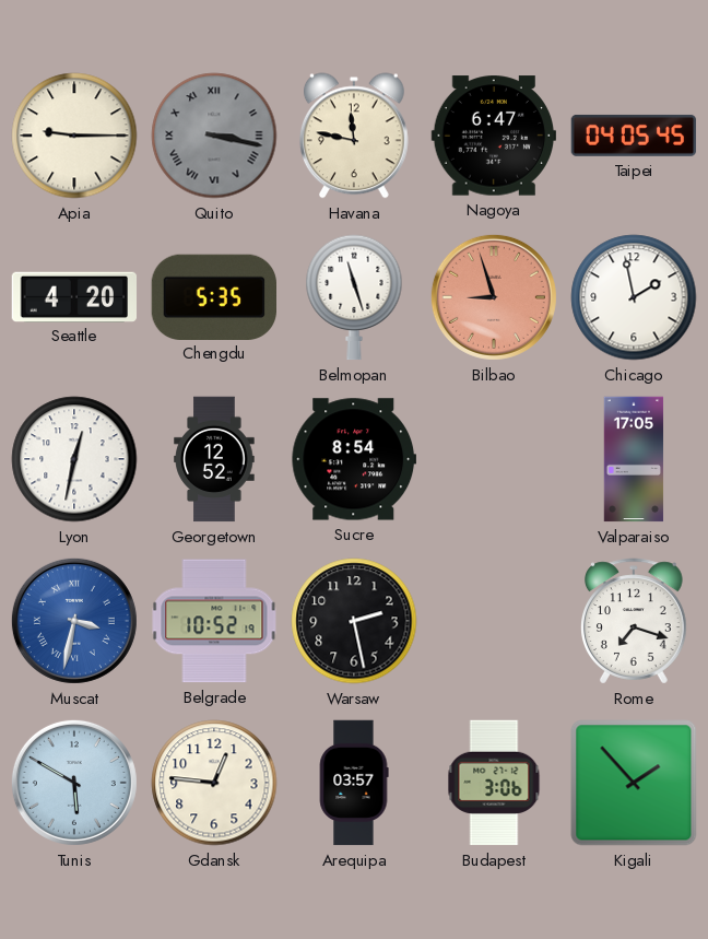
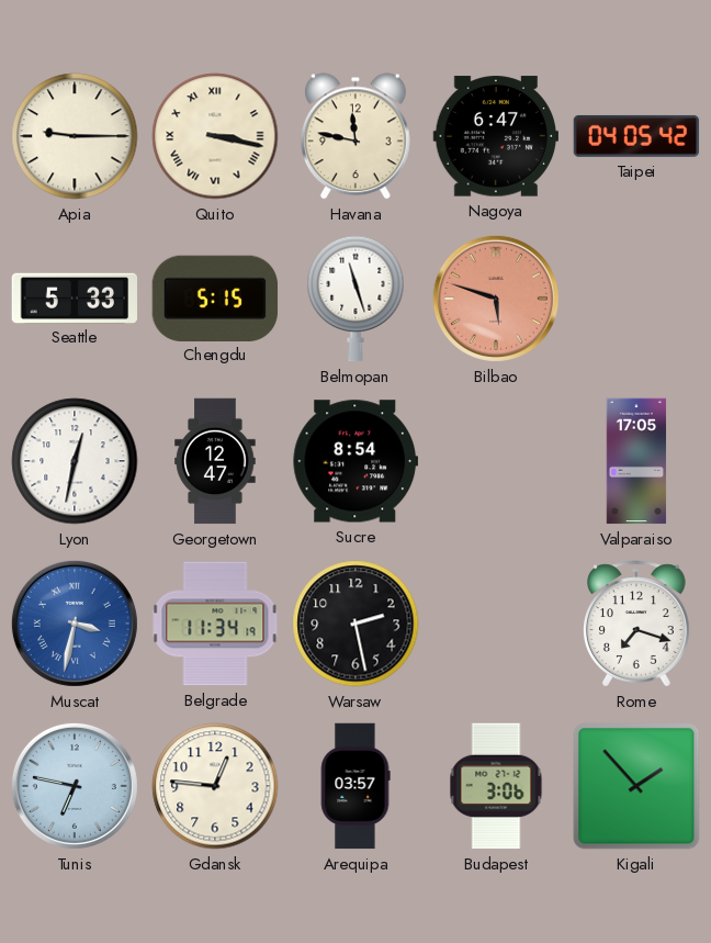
Quito dial: grey -> cream (215, 136)
Taipei: 04:05:45 -> 04:05:42 (636, 136)
Seattle: 4:20 -> 5:33 (75, 298)
Chengdu: 5:35 -> 5:15 (214, 298)
Bilbao: 8:57 -> 5:48 (496, 299)
Chicago: 1:58 -> none (634, 297)
Georgetown: 12:52 -> 12:47 (215, 461)
Belgrade: 10:52 -> 11:34 (215, 624)
Tunis: 5:50 -> 6:47 (75, 786)
